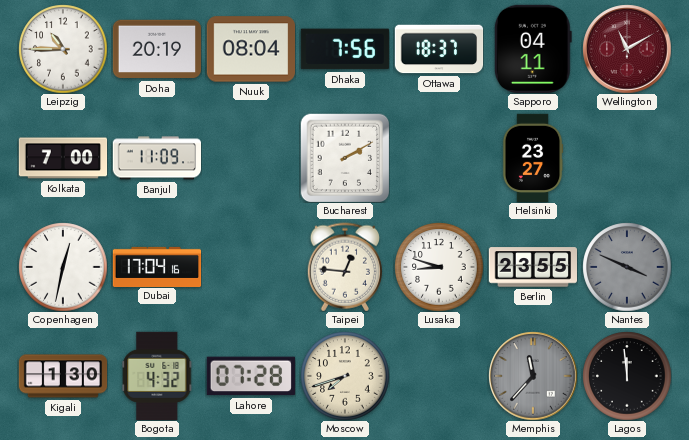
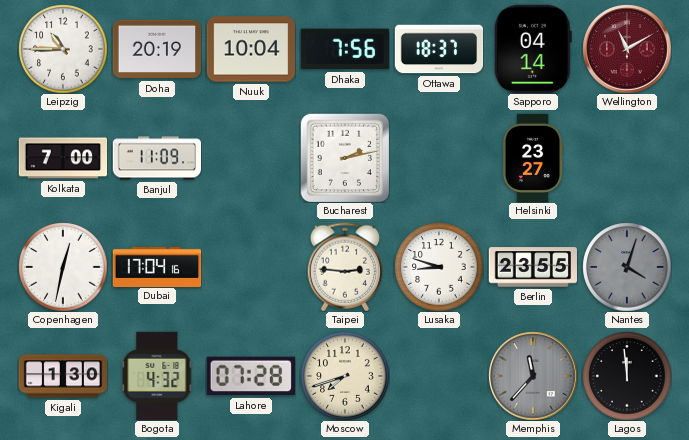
Nuuk: 08:04 -> 10:04 (250, 49)
Sapporo: 04:11 -> 04:14 (533, 48)
Bucharest: 2:10 -> 2:13 (345, 158)
Taipei: 12:46 -> 2:46 (344, 267)
Nantes: 3:49 -> 4:03 (627, 267)
